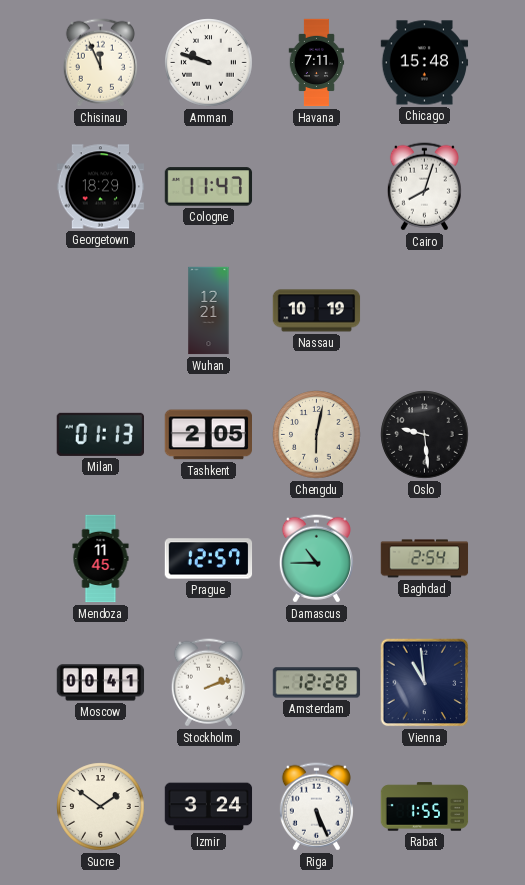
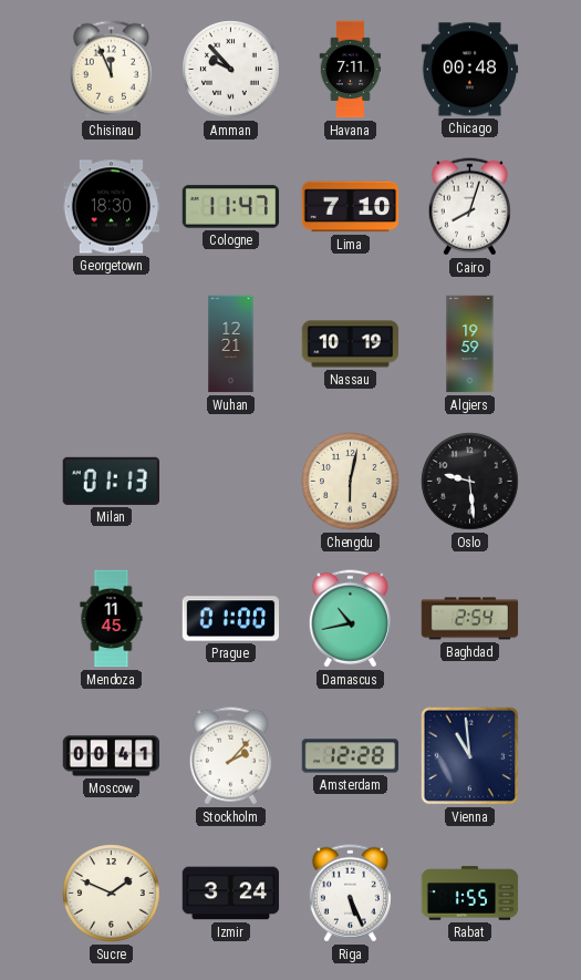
Amman: 9:48 -> 9:53 (231, 70)
Chicago: 15:48 -> 00:48 (470, 70)
Georgetown: 18:29 -> 18:30 (112, 207)
Lima: none -> 7:10 (351, 207)
Algiers: none -> 19:59 (470, 344)
Tashkent: 2:05 -> none (208, 435)
Prague: 12:57 -> 01:00 (231, 619)
Damascus: 10:45 -> 10:43 (350, 619)
Stockholm: 2:12 -> 2:07 (230, 756)
Sucre: 1:51 -> 1:49 (112, 894)
